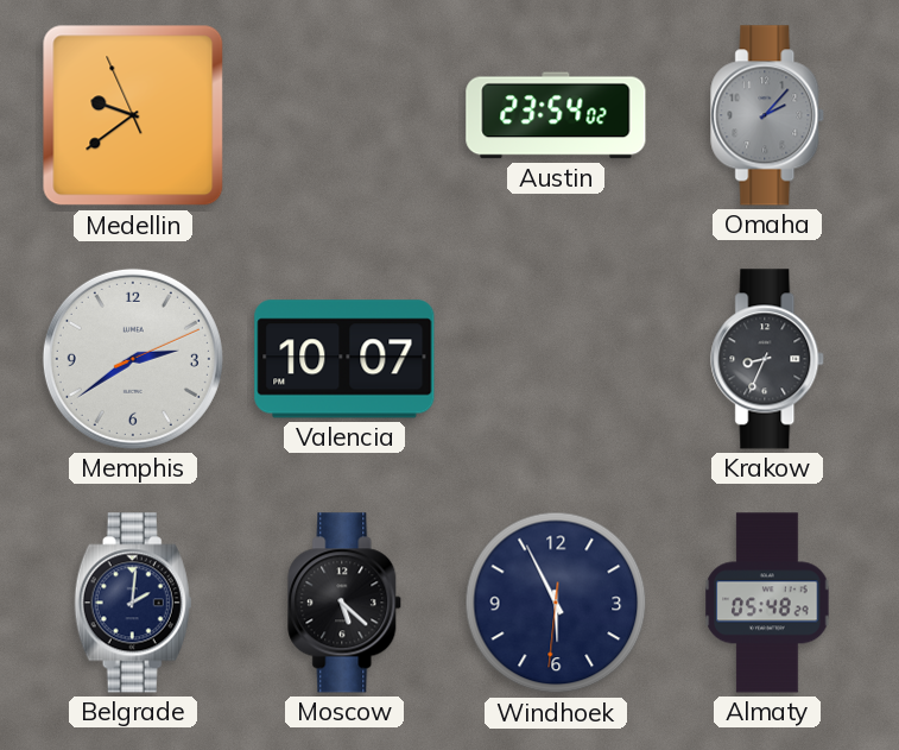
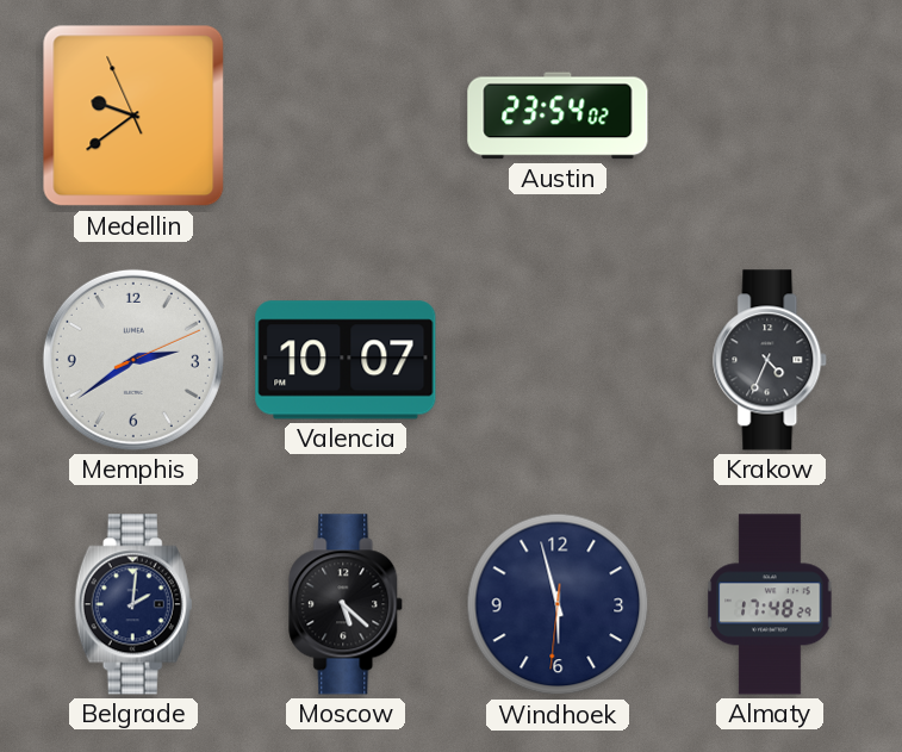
Omaha: 2:07 -> none (768, 115)
Krakow: 8:34 -> 4:34 (771, 360)
Windhoek: 5:55 -> 5:57 (558, 604)
Almaty: 05:48 -> 17:48 (770, 604)
